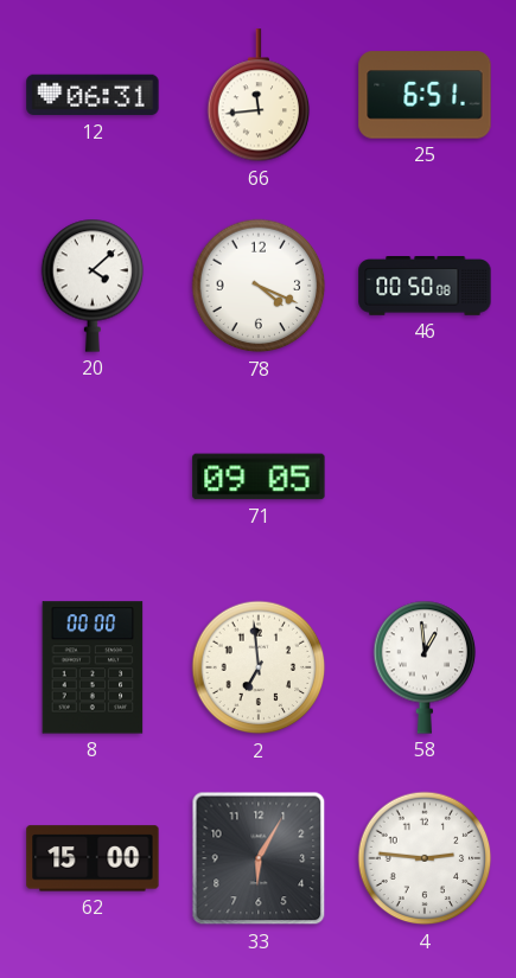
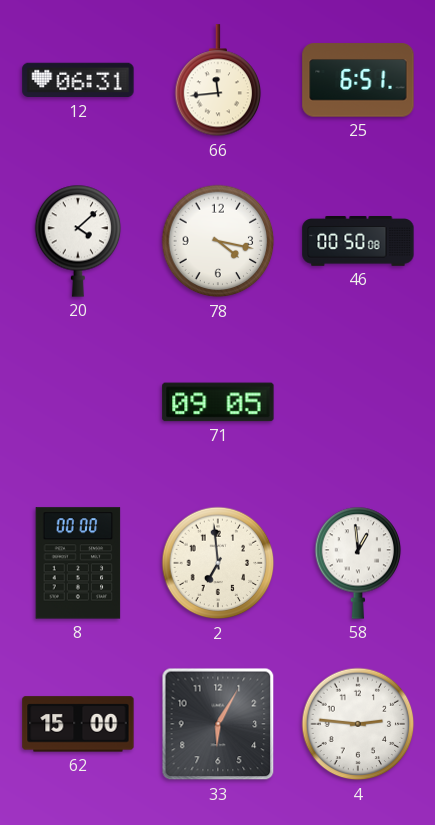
78: 4:19 -> 4:17 (218, 241)
